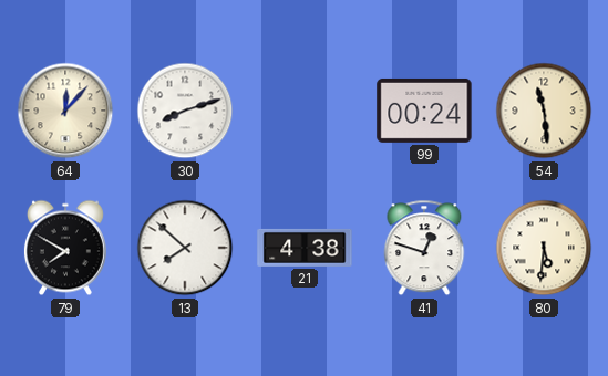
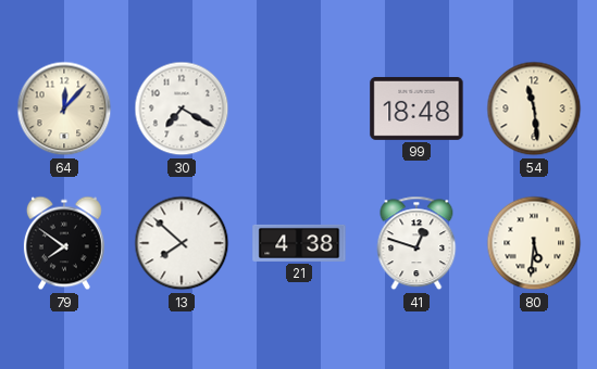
30: 8:12 -> 7:20 (182, 109)
99: 00:24 -> 18:48 (416, 109)
79: 7:50 -> 7:51 (64, 243)
